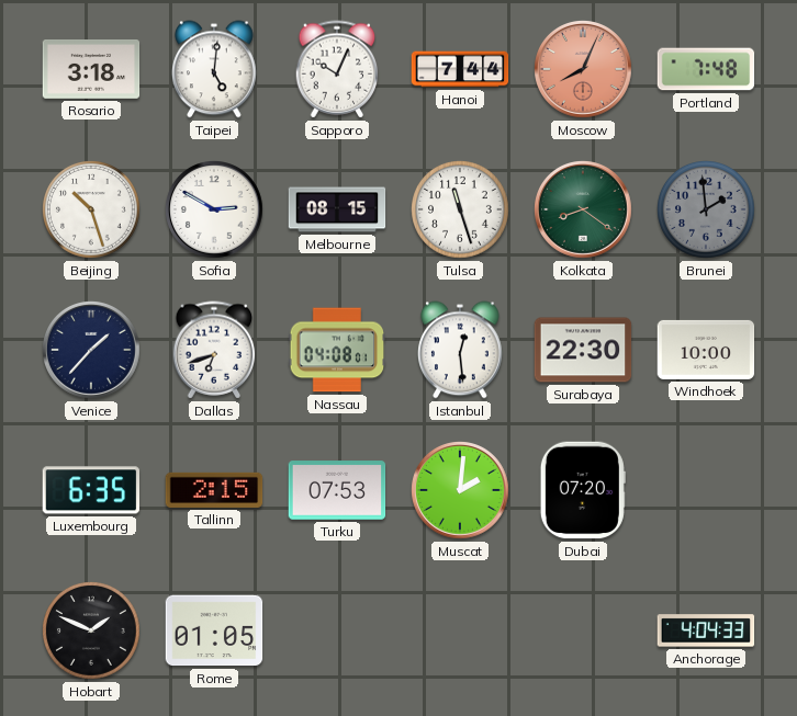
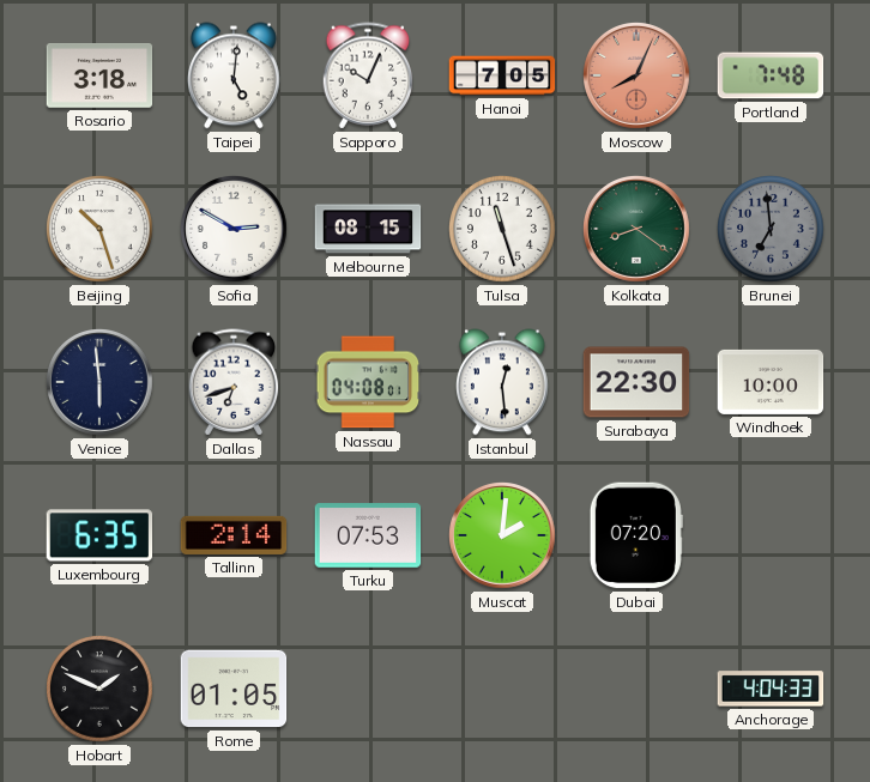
Hanoi: 7:44 -> 7:05 (502, 75)
Brunei: 1:59 -> 6:59 (772, 230)
Venice: 1:37 -> 5:59 (101, 383)
Tallinn: 2:15 -> 2:14 (234, 535)
